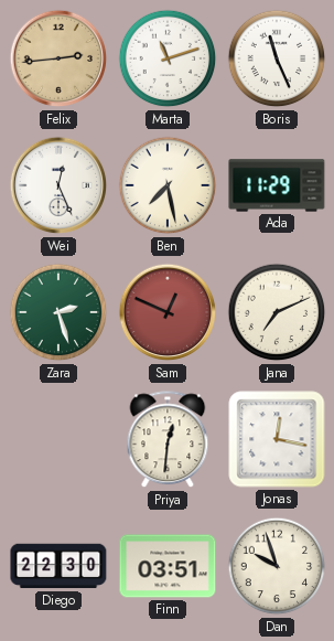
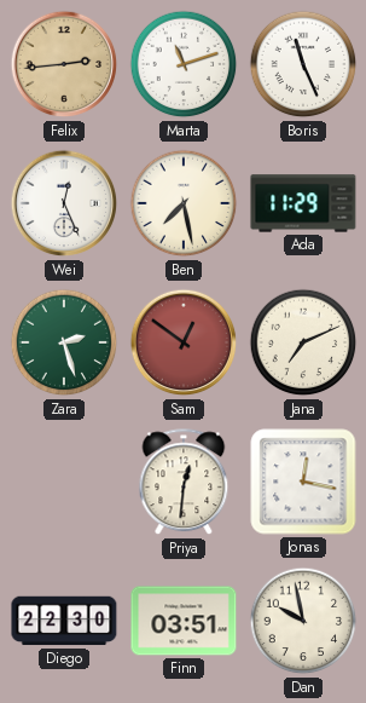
Sam: 12:49 -> 12:51 (184, 342)
Dan: 9:57 -> 9:58 (303, 621)
